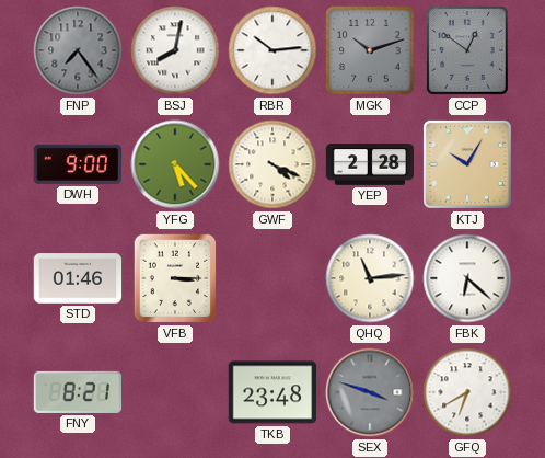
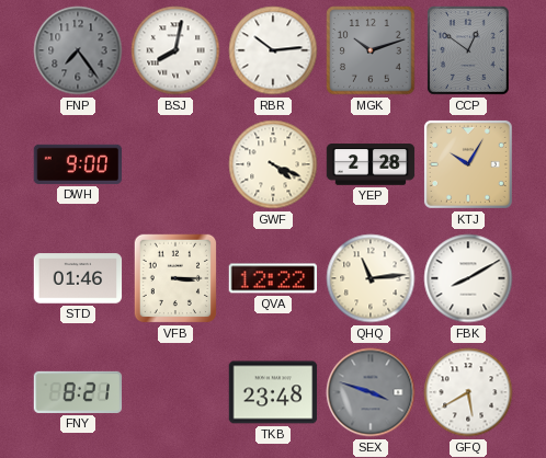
YFG: 5:23 -> none (175, 164)
QVA: none -> 12:22 (273, 278)
FBK: 6:22 -> 8:10 (468, 278)
GFQ: 6:40 -> 5:40 (468, 392)
